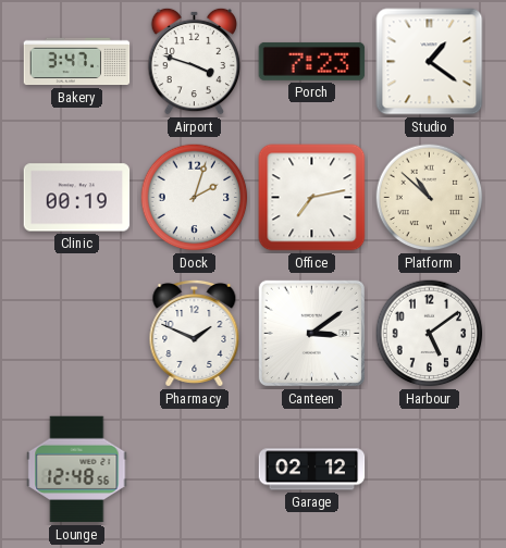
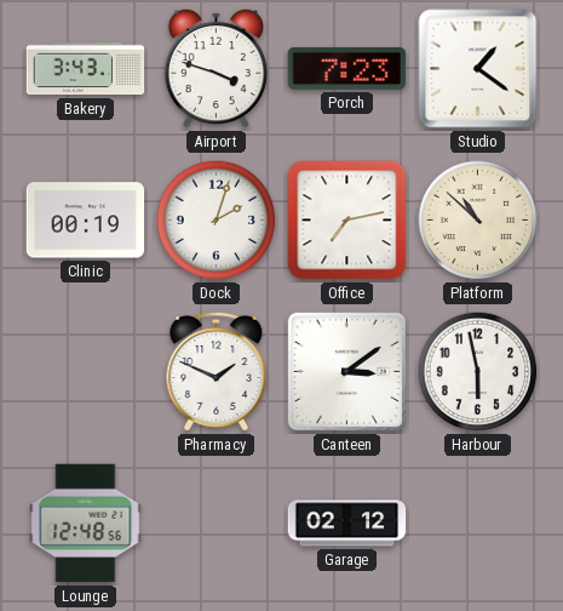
Bakery: 3:47 -> 3:43 (86, 69)
Harbour: 5:09 -> 5:58 (478, 372)
